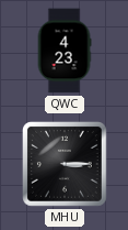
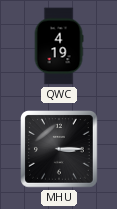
QWC: 4:23 -> 4:19 (59, 46)
